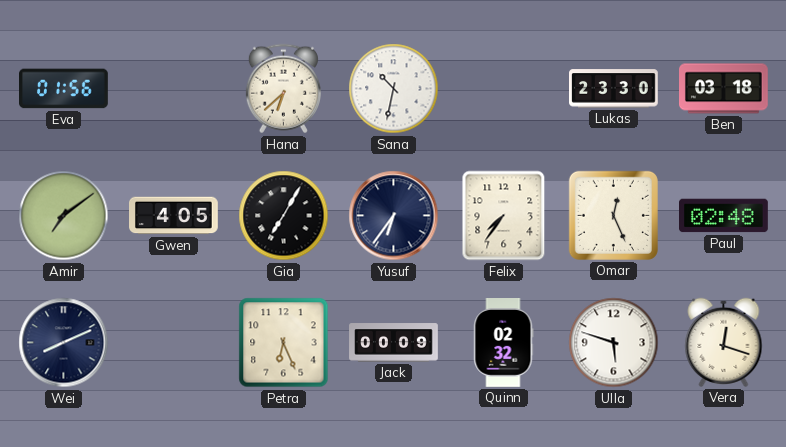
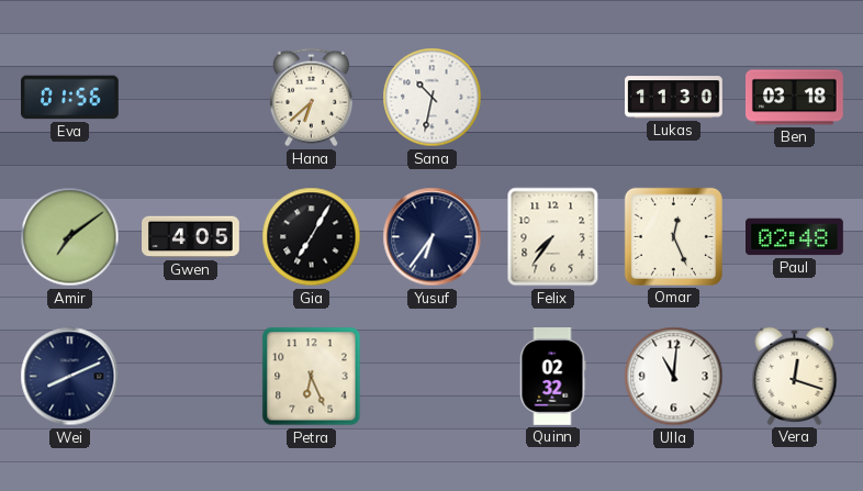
Lukas: 23:30 -> 11:30 (674, 98)
Jack: 00:09 -> none (394, 343)
Ulla: 5:48 -> 11:01 (674, 377)
